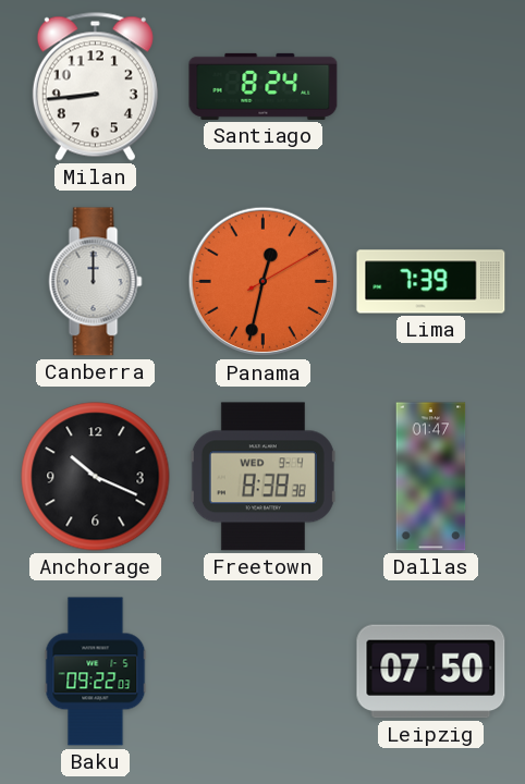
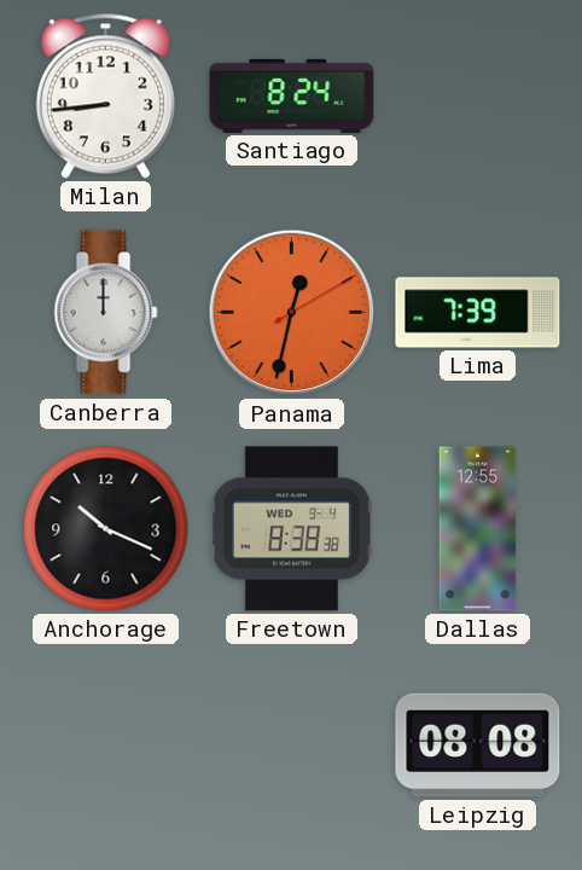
Dallas: 01:47 -> 12:55 (478, 529)
Baku: 09:22 -> none (96, 672)
Leipzig: 07:50 -> 08:08 (478, 746)
